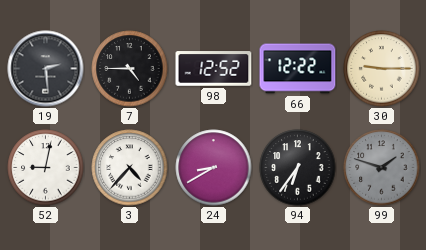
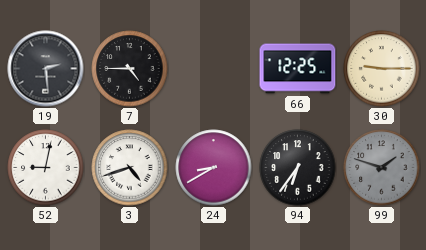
98: 12:52 -> none (214, 69)
66: 12:22 -> 12:25 (298, 69)
3: 4:37 -> 4:42 (130, 168)
